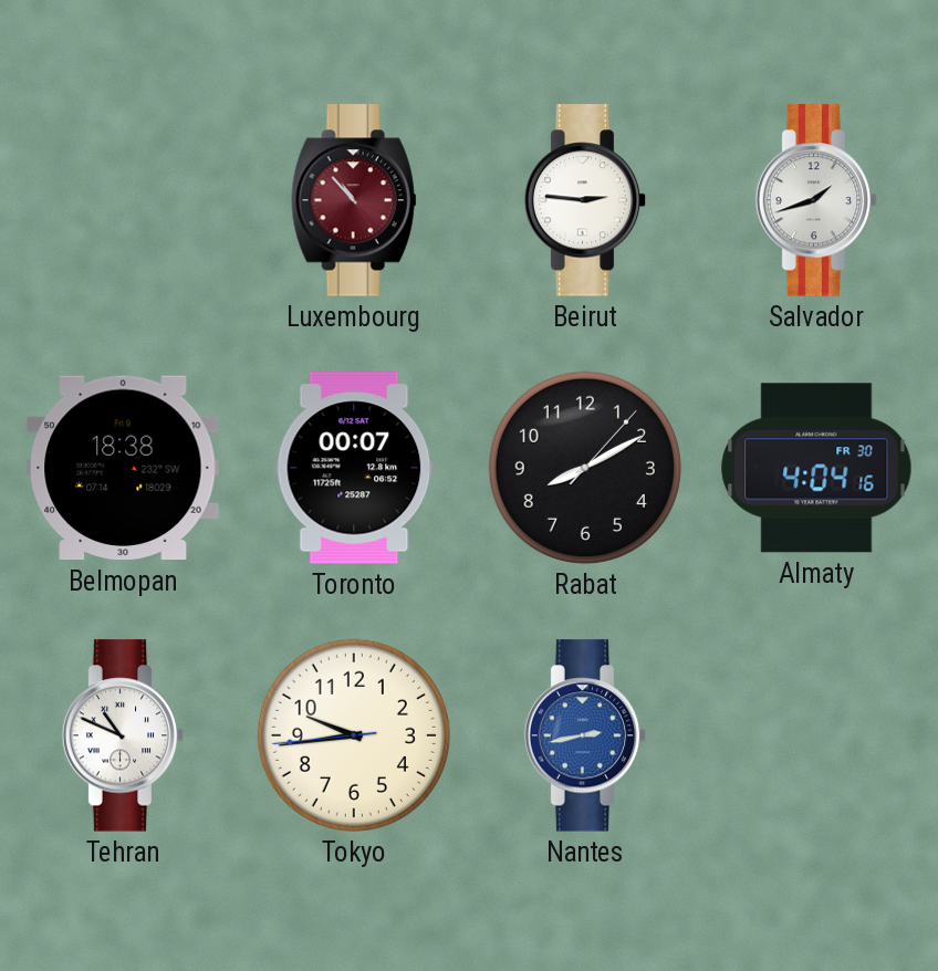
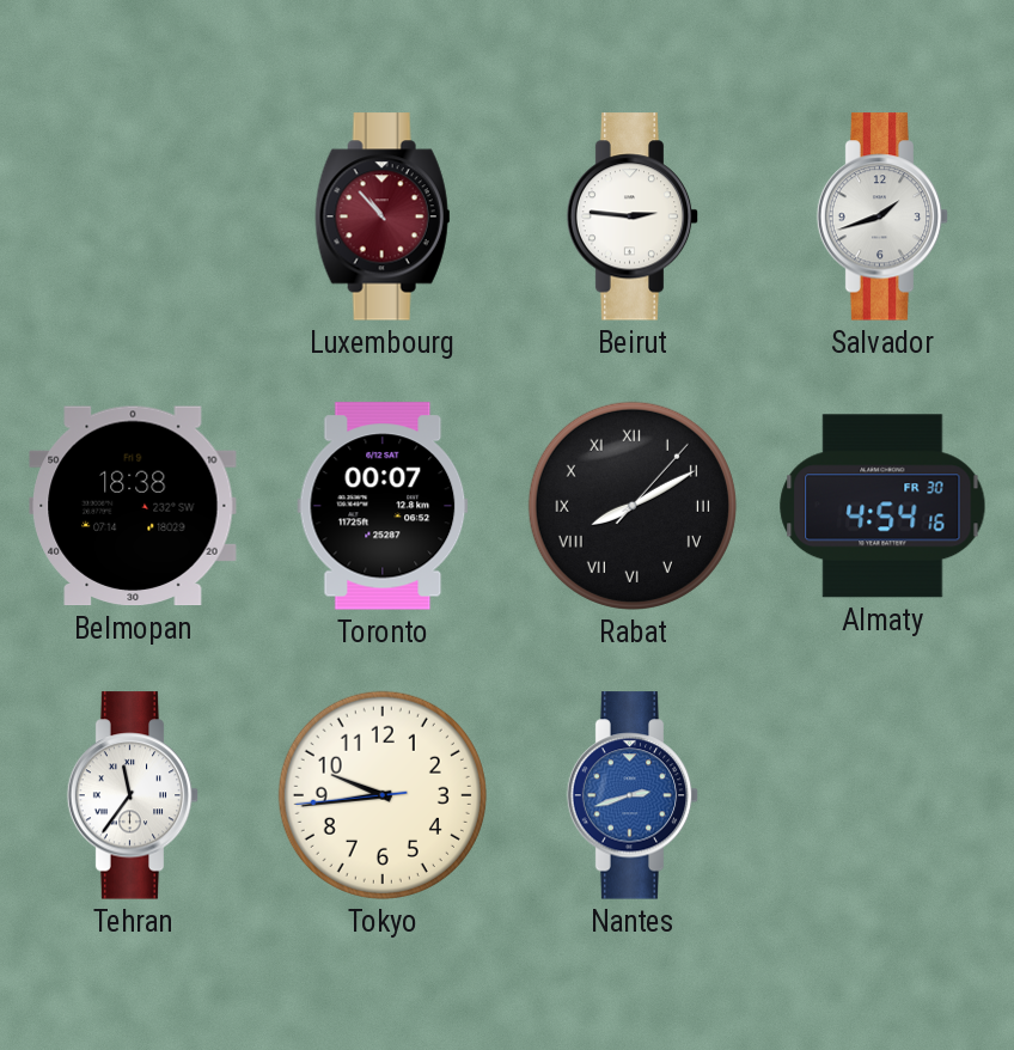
Rabat numerals: Arabic -> Roman (633, 506)
Almaty: 4:04 -> 4:54 (882, 506)
Tehran: 10:49 -> 11:36 (133, 795)
Nantes: 2:43 -> 2:42 (633, 795)
